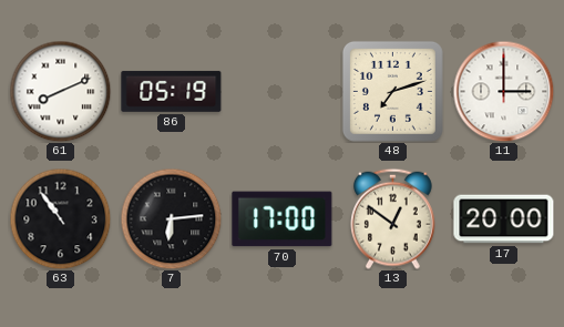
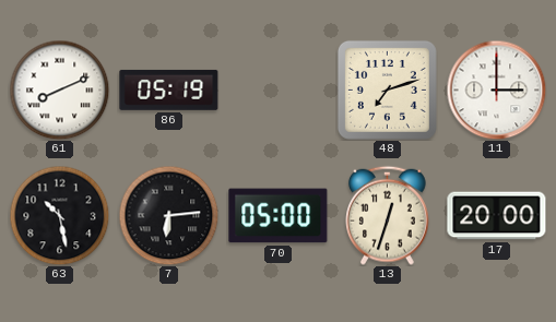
63: 10:54 -> 10:28 (59, 215)
70: 17:00 -> 05:00 (279, 216)
13: 12:51 -> 12:33 (388, 215)
